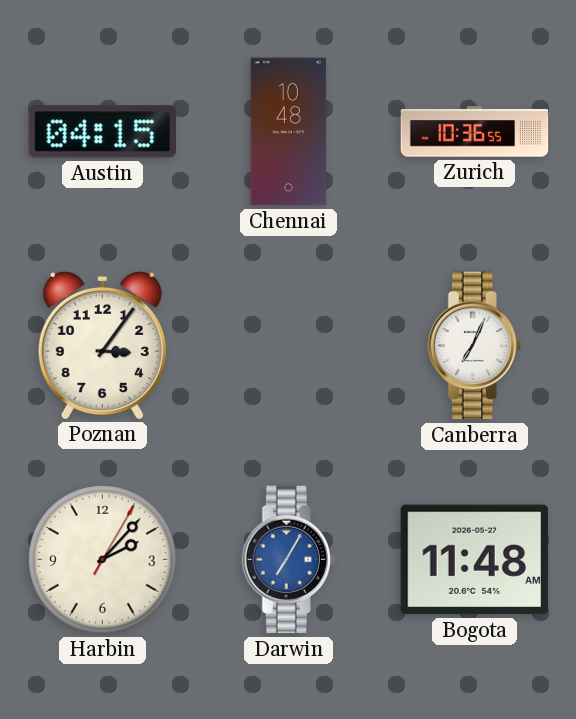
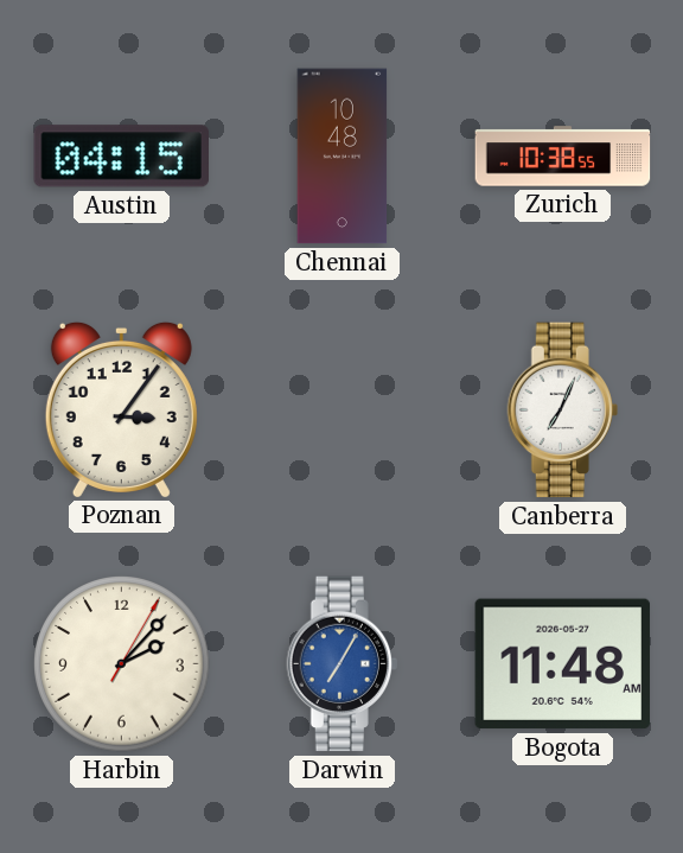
Zurich: 10:36 -> 10:38 (563, 157)
